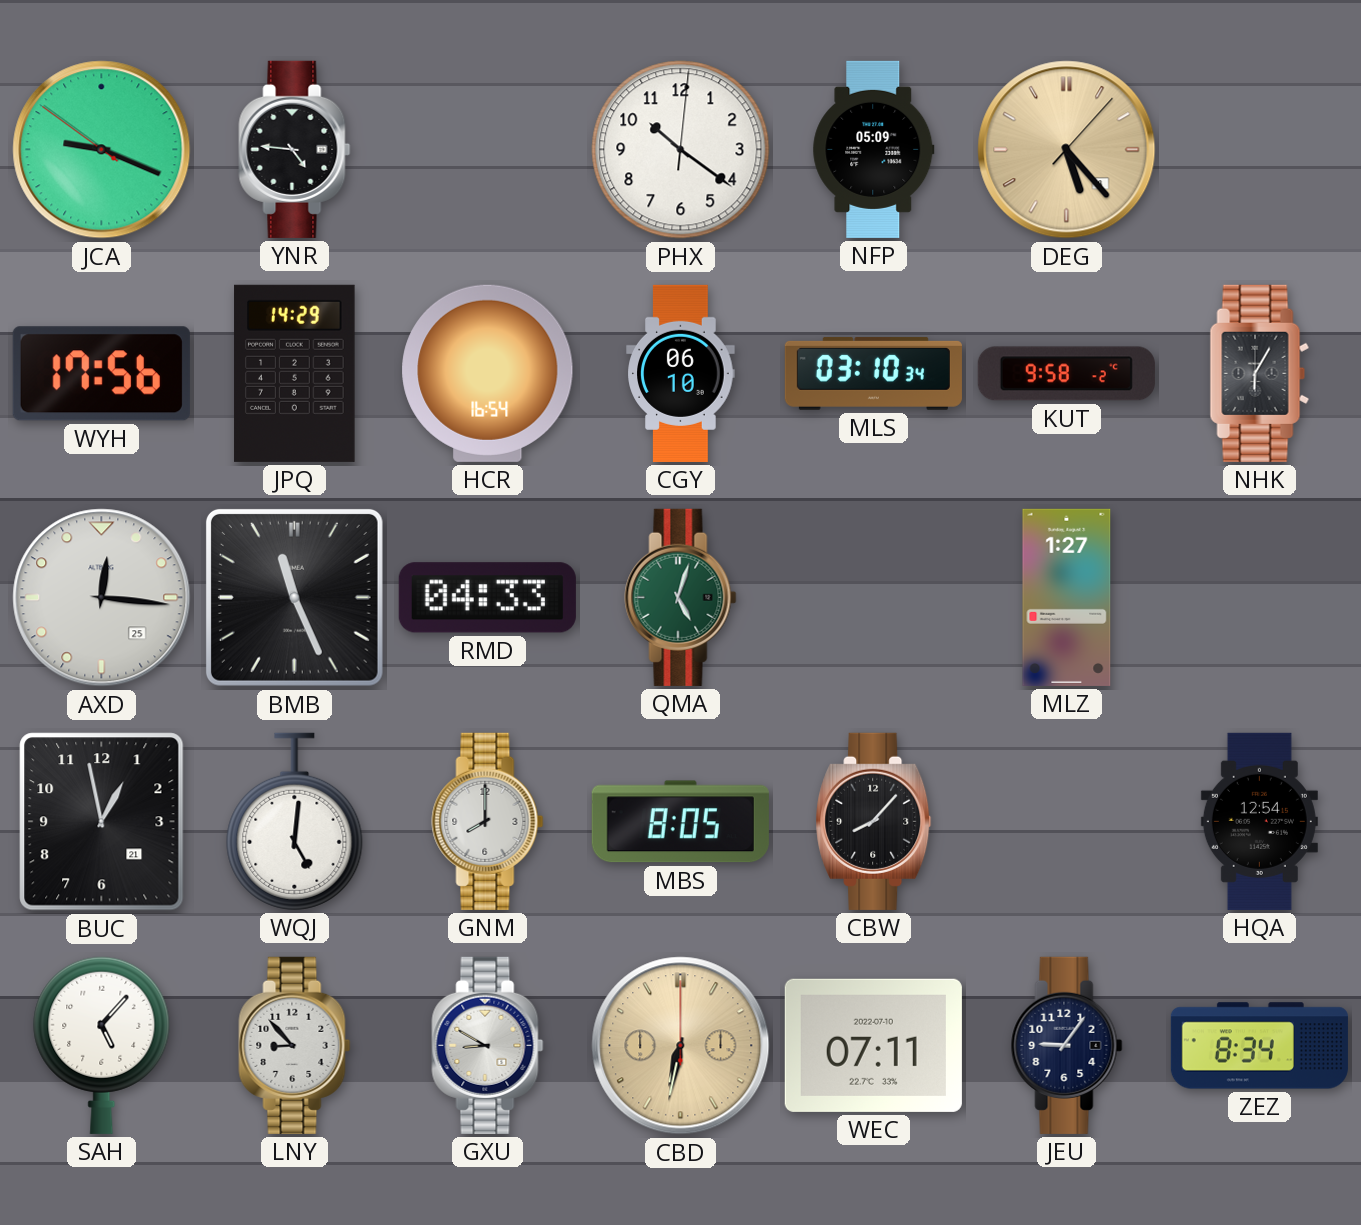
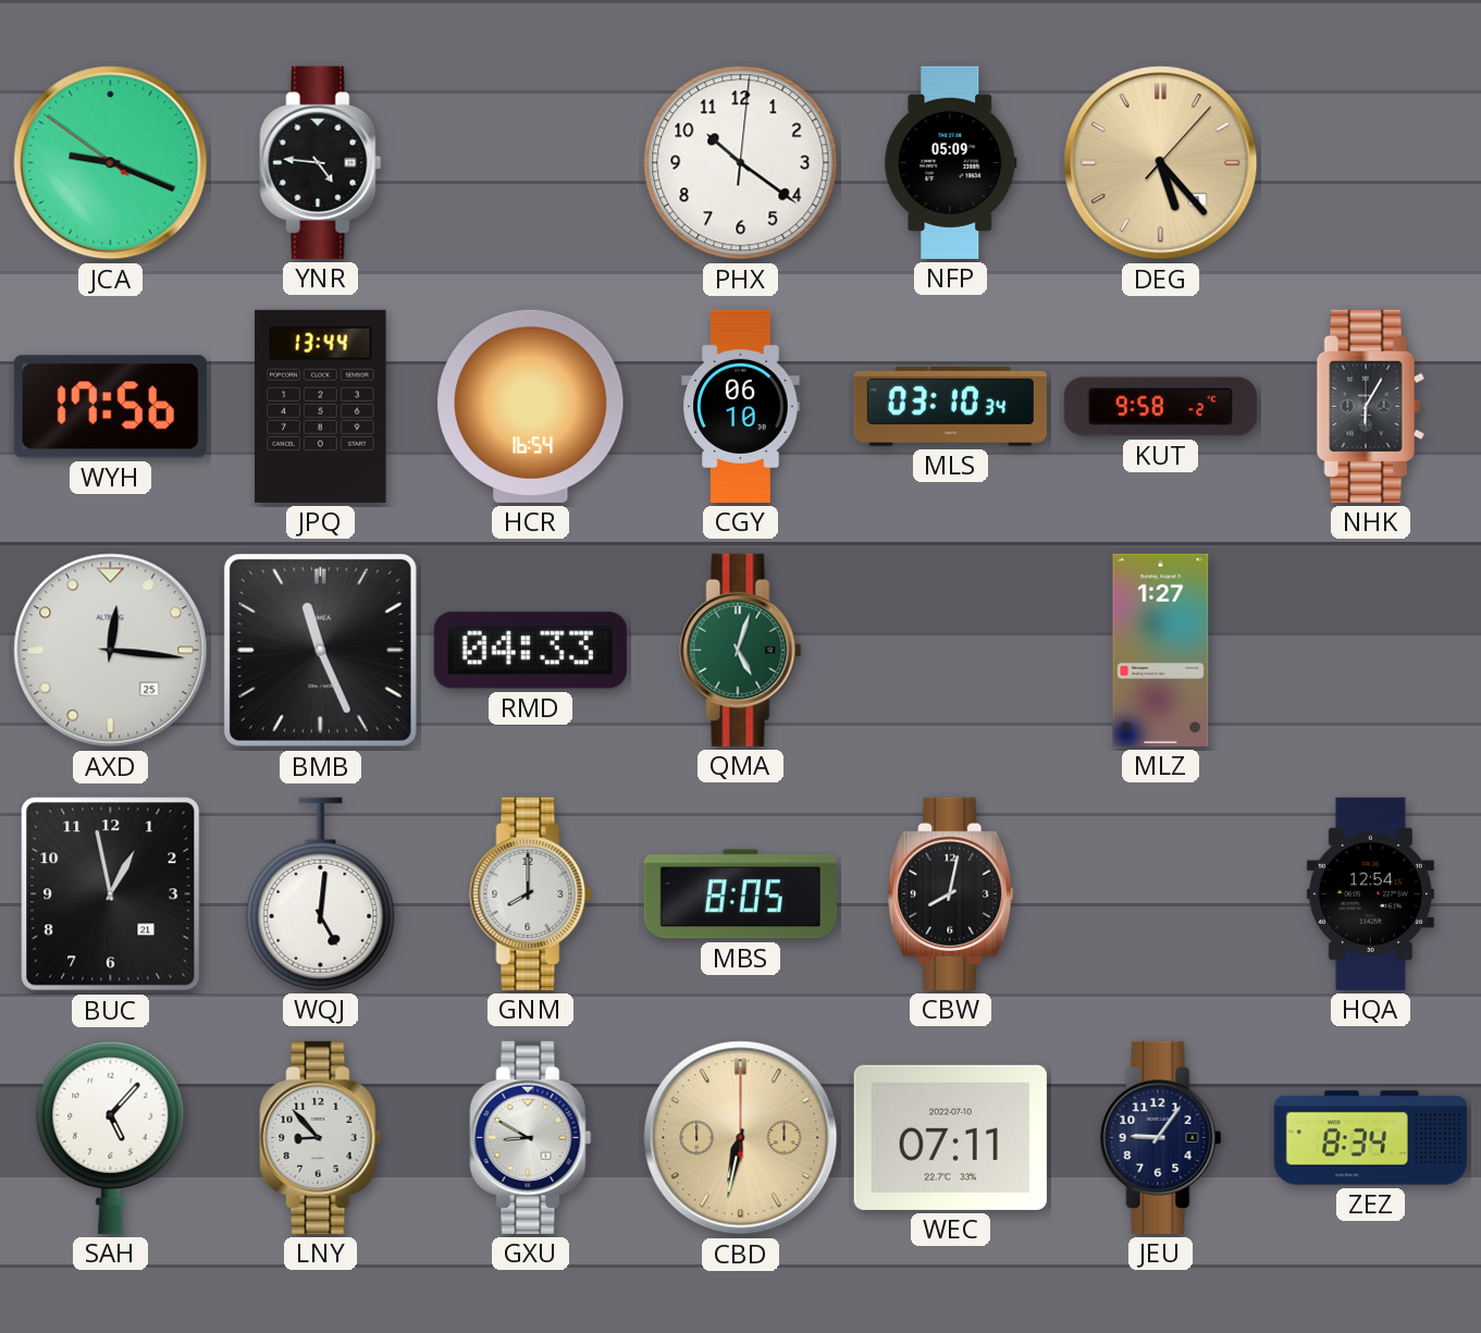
JPQ: 14:29 -> 13:44 (321, 406)
CBW: 8:07 -> 8:02 (951, 893)
